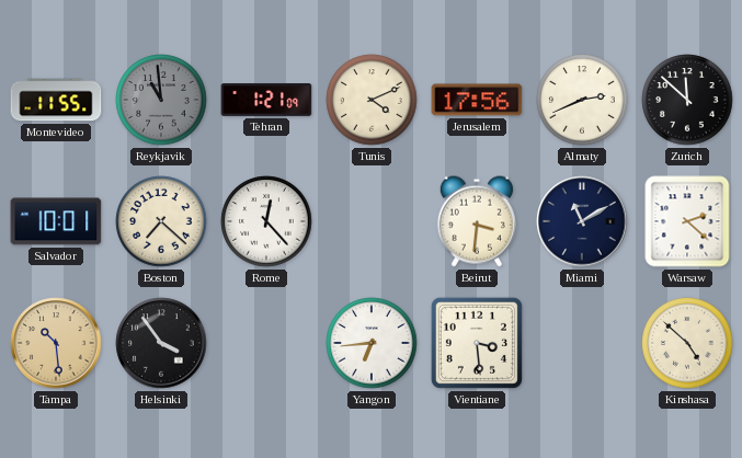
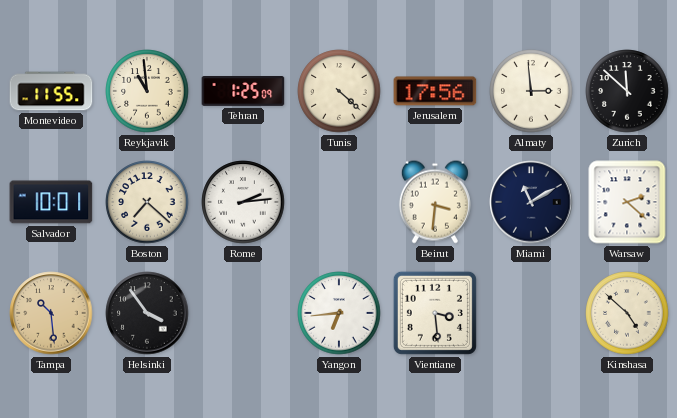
Reykjavik dial: grey -> cream (147, 91)
Tehran: 1:21 -> 1:25 (243, 92)
Tunis: 4:11 -> 4:22 (339, 91)
Almaty: 2:41 -> 2:59 (531, 91)
Rome: 12:23 -> 2:14 (243, 202)
